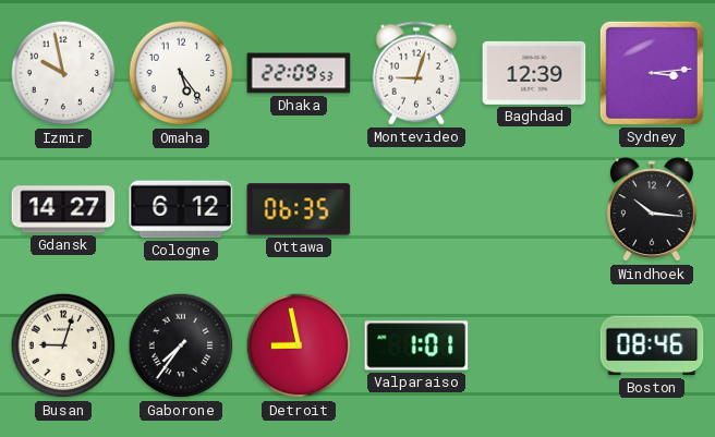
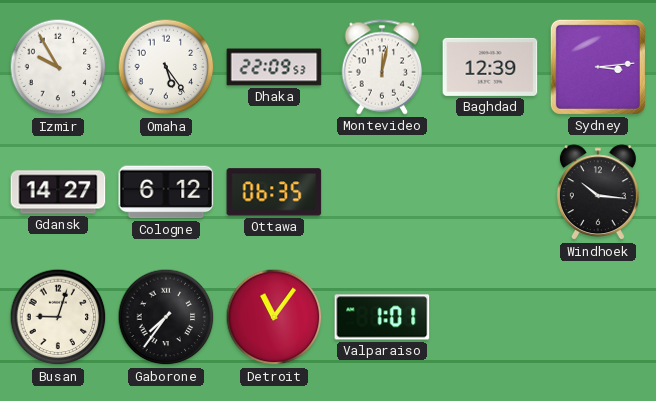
Izmir: 9:58 -> 9:55 (58, 67)
Montevideo: 9:03 -> 12:02 (382, 67)
Detroit: 8:58 -> 11:06 (274, 317)
Boston: 08:46 -> none (652, 345)
